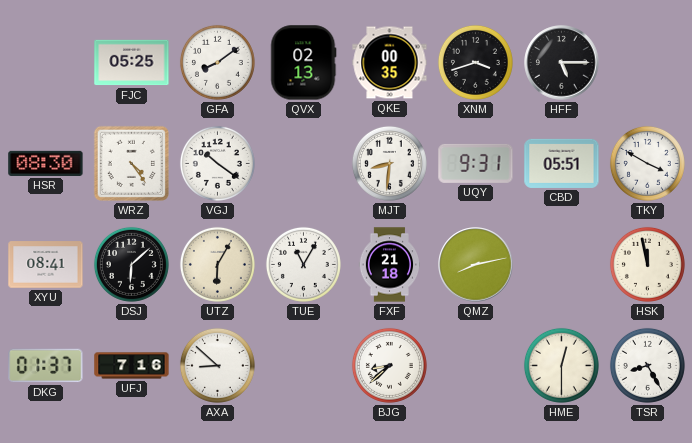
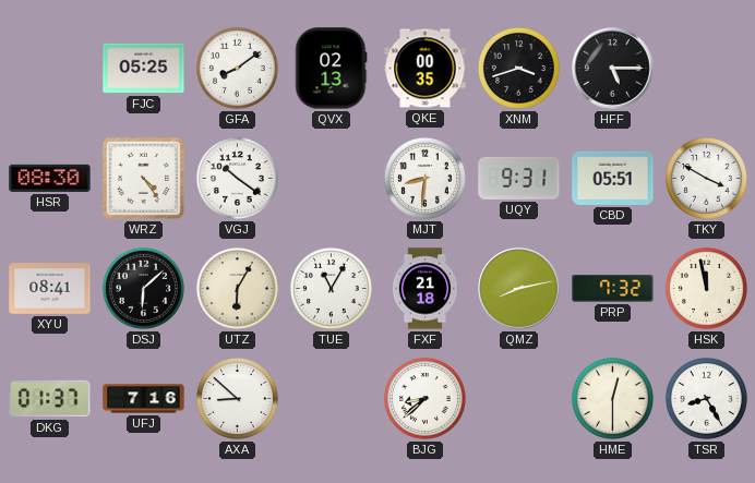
PRP: none -> 7:32 (613, 289)
